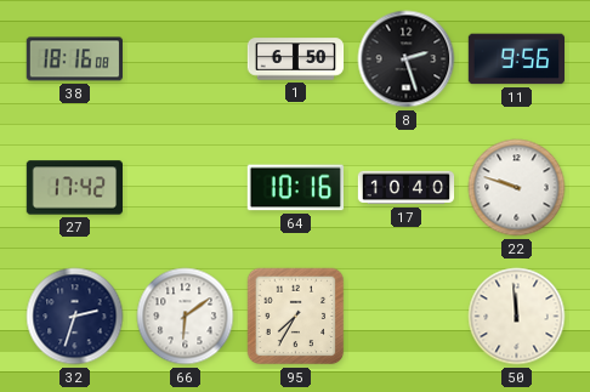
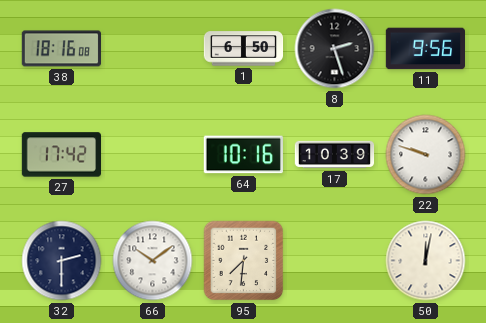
17: 10:40 -> 10:39 (335, 155)
32: 2:33 -> 2:30 (62, 261)
66: 6:09 -> 10:09 (153, 261)
95: 7:35 -> 7:31 (244, 261)
50: 11:59 -> 12:02 (426, 261)
